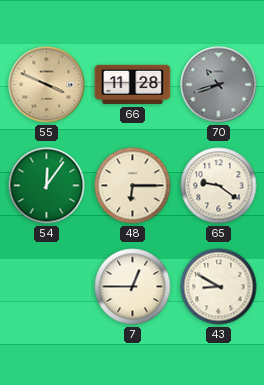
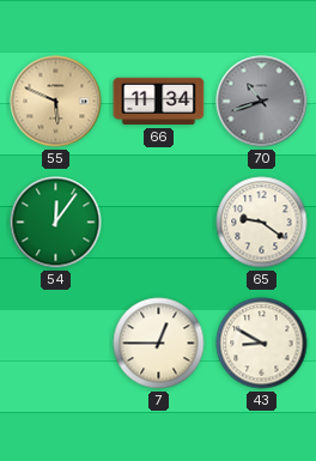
55: 3:49 -> 5:49 (56, 102)
66: 11:28 -> 11:34 (159, 102)
48: 6:15 -> none (133, 186)
